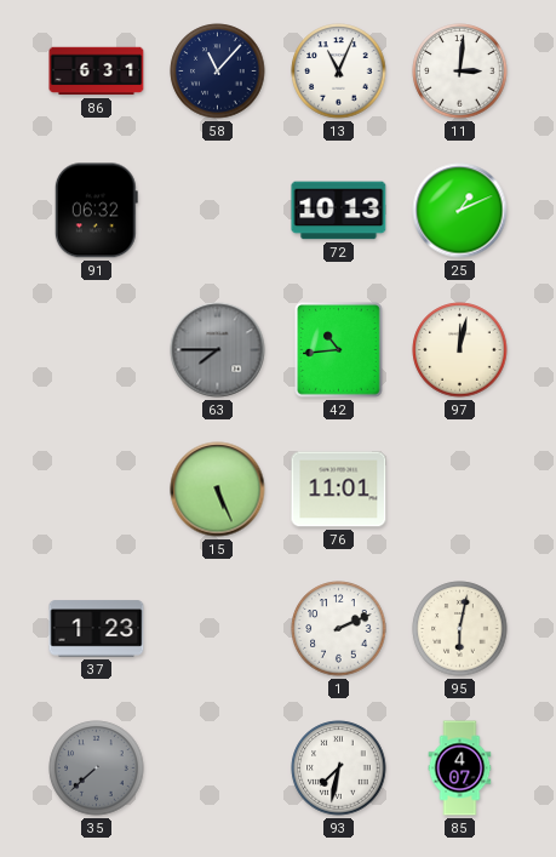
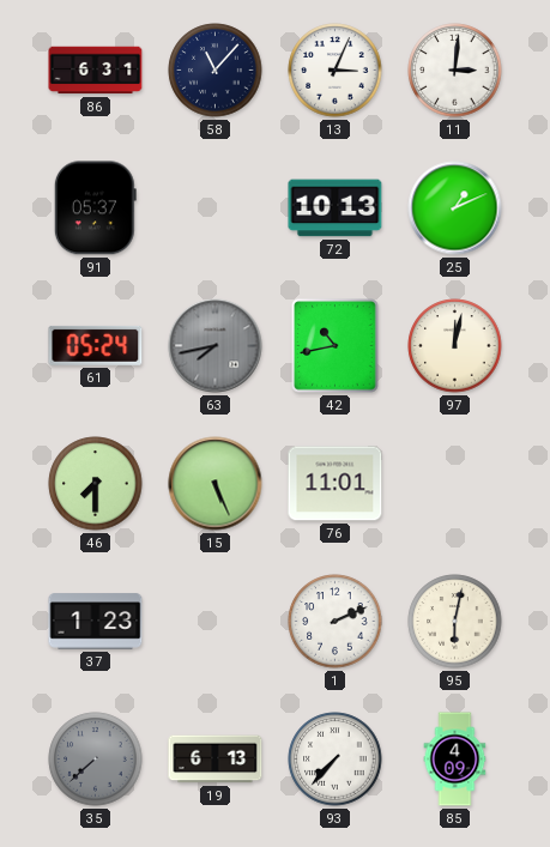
13: 11:04 -> 3:04 (336, 71)
91: 06:32 -> 05:37 (95, 208)
61: none -> 05:24 (96, 345)
63: 7:45 -> 7:43 (216, 346)
42: 10:44 -> 10:43 (336, 346)
46: none -> 7:30 (96, 484)
19: none -> 6:13 (216, 760)
93: 7:32 -> 7:37 (336, 760)
85: 4:07 -> 4:09 (455, 760)
